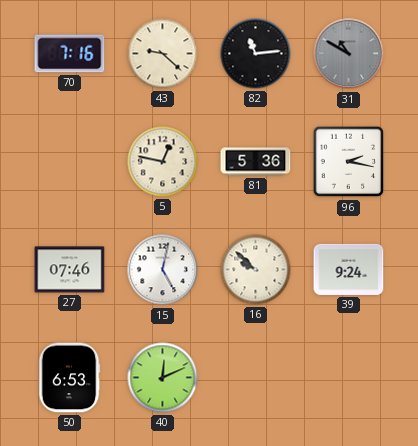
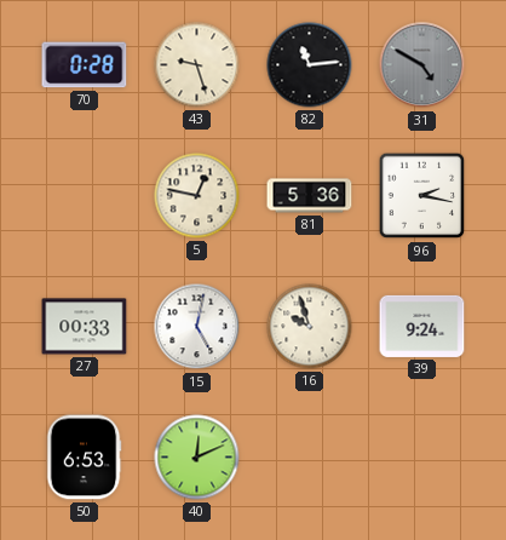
70: 7:16 -> 0:28 (85, 65)
43: 9:22 -> 9:27 (197, 65)
31: 10:50 -> 4:50 (422, 65)
27: 07:46 -> 00:33 (85, 327)
16: 9:52 -> 9:57 (310, 327)
